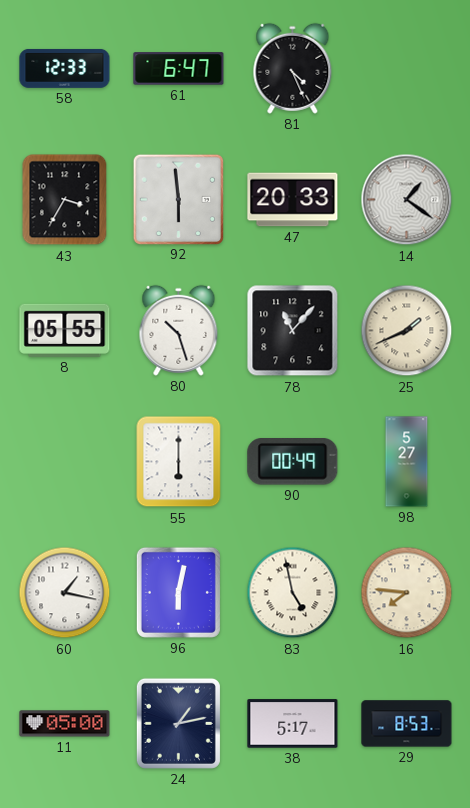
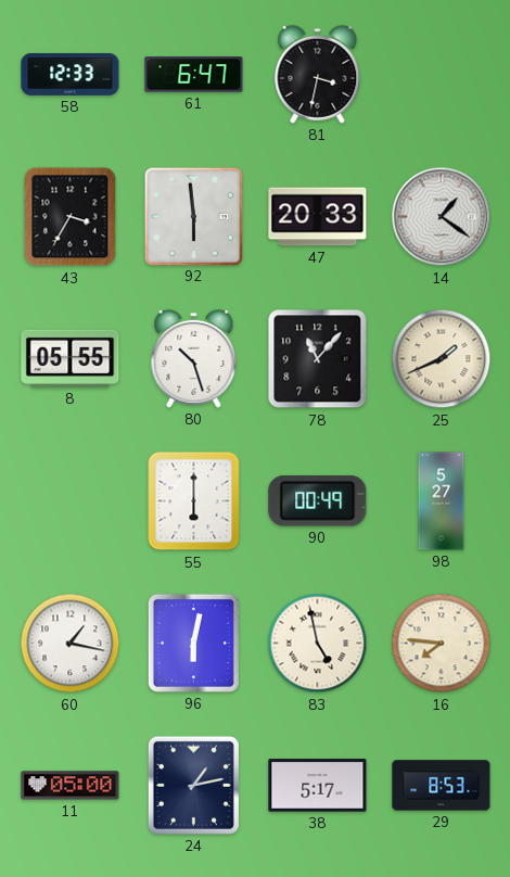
81: 4:26 -> 3:32 (318, 74)
